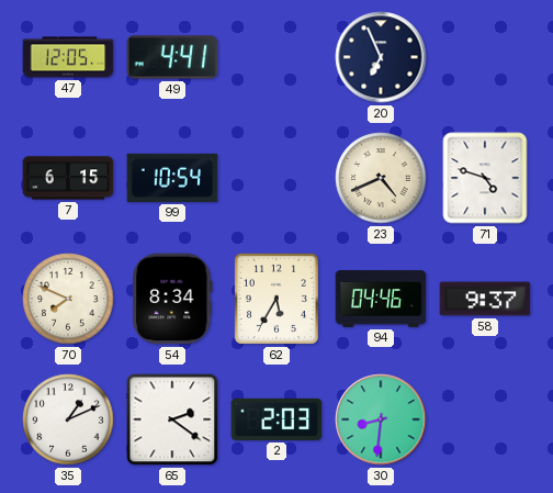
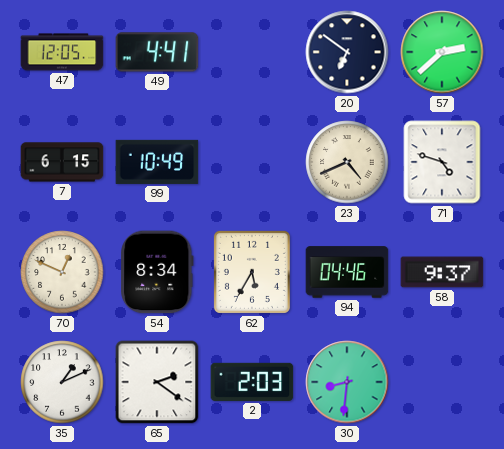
20: 6:56 -> 6:51 (347, 52)
57: none -> 2:38 (442, 52)
99: 10:54 -> 10:49 (157, 162)
70: 7:49 -> 12:49 (62, 272)
